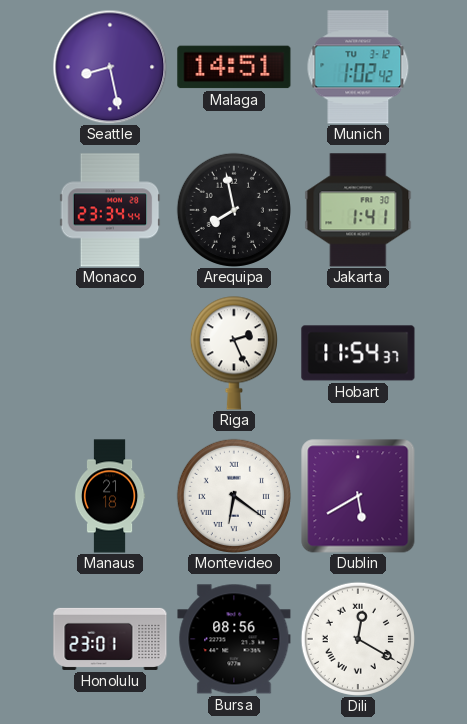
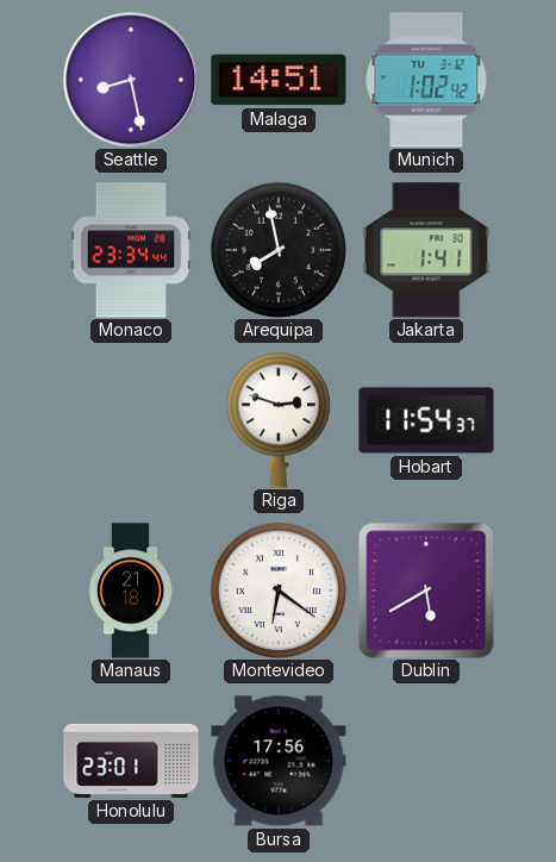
Riga: 2:26 -> 2:48 (279, 420)
Bursa: 08:56 -> 17:56 (279, 761)
Dili: 12:20 -> none (358, 639)
